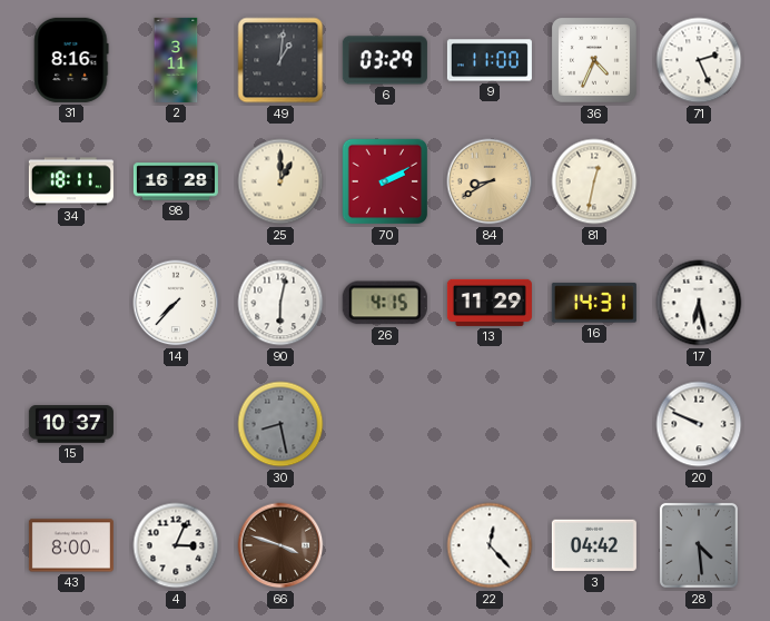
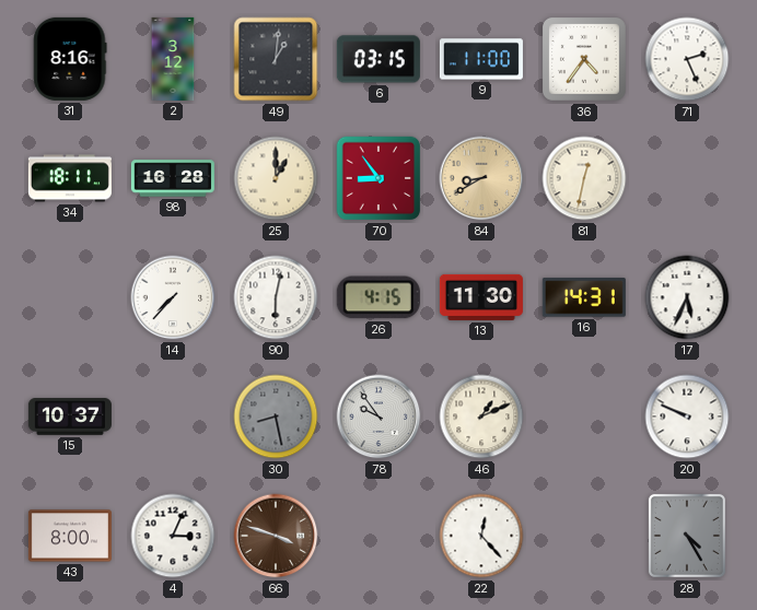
2: 3:11 -> 3:12 (173, 59)
6: 03:29 -> 03:15 (378, 59)
36: 4:34 -> 4:36 (584, 59)
70: 2:10 -> 8:54 (378, 178)
13: 11:29 -> 11:30 (481, 297)
17: 6:28 -> 5:34 (687, 297)
78: none -> 9:54 (378, 417)
46: none -> 1:11 (481, 417)
3: 04:42 -> none (594, 545)
28: 4:29 -> 4:25 (687, 536)
